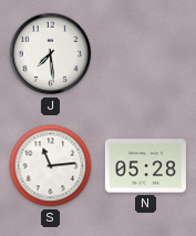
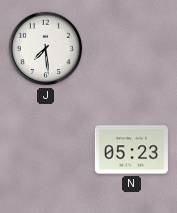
S: 11:14 -> none (51, 166)
N: 05:28 -> 05:23 (131, 150)
